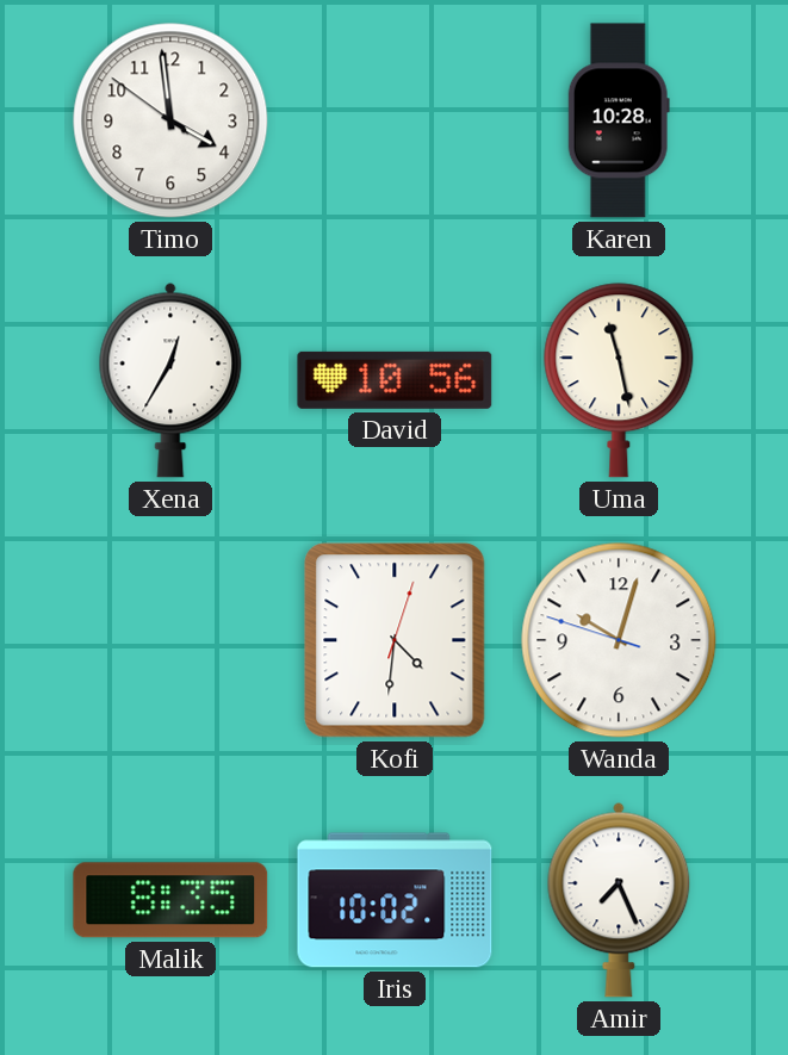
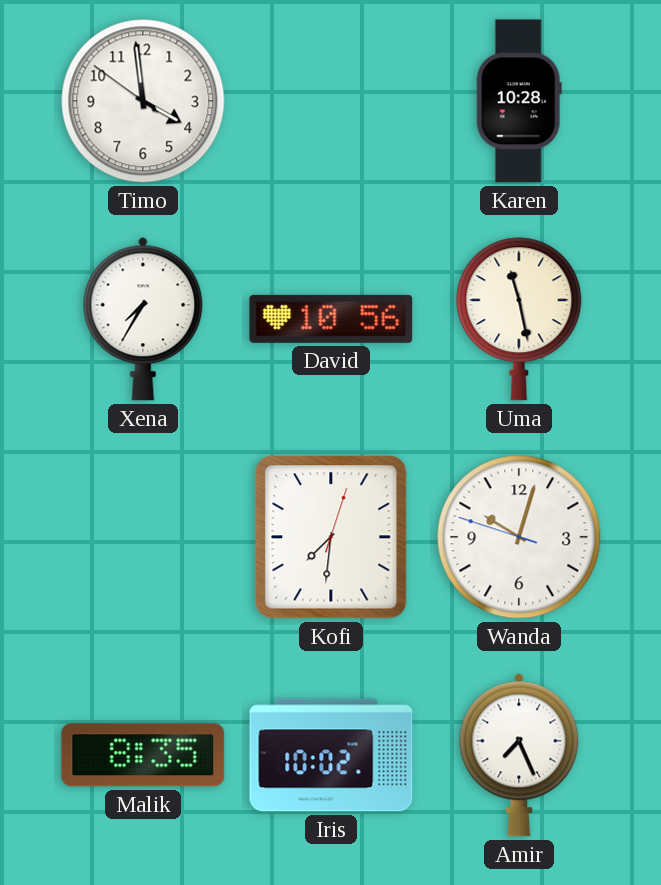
Xena: 12:35 -> 7:35 (143, 319)
Kofi: 4:31 -> 7:31 (331, 537)
